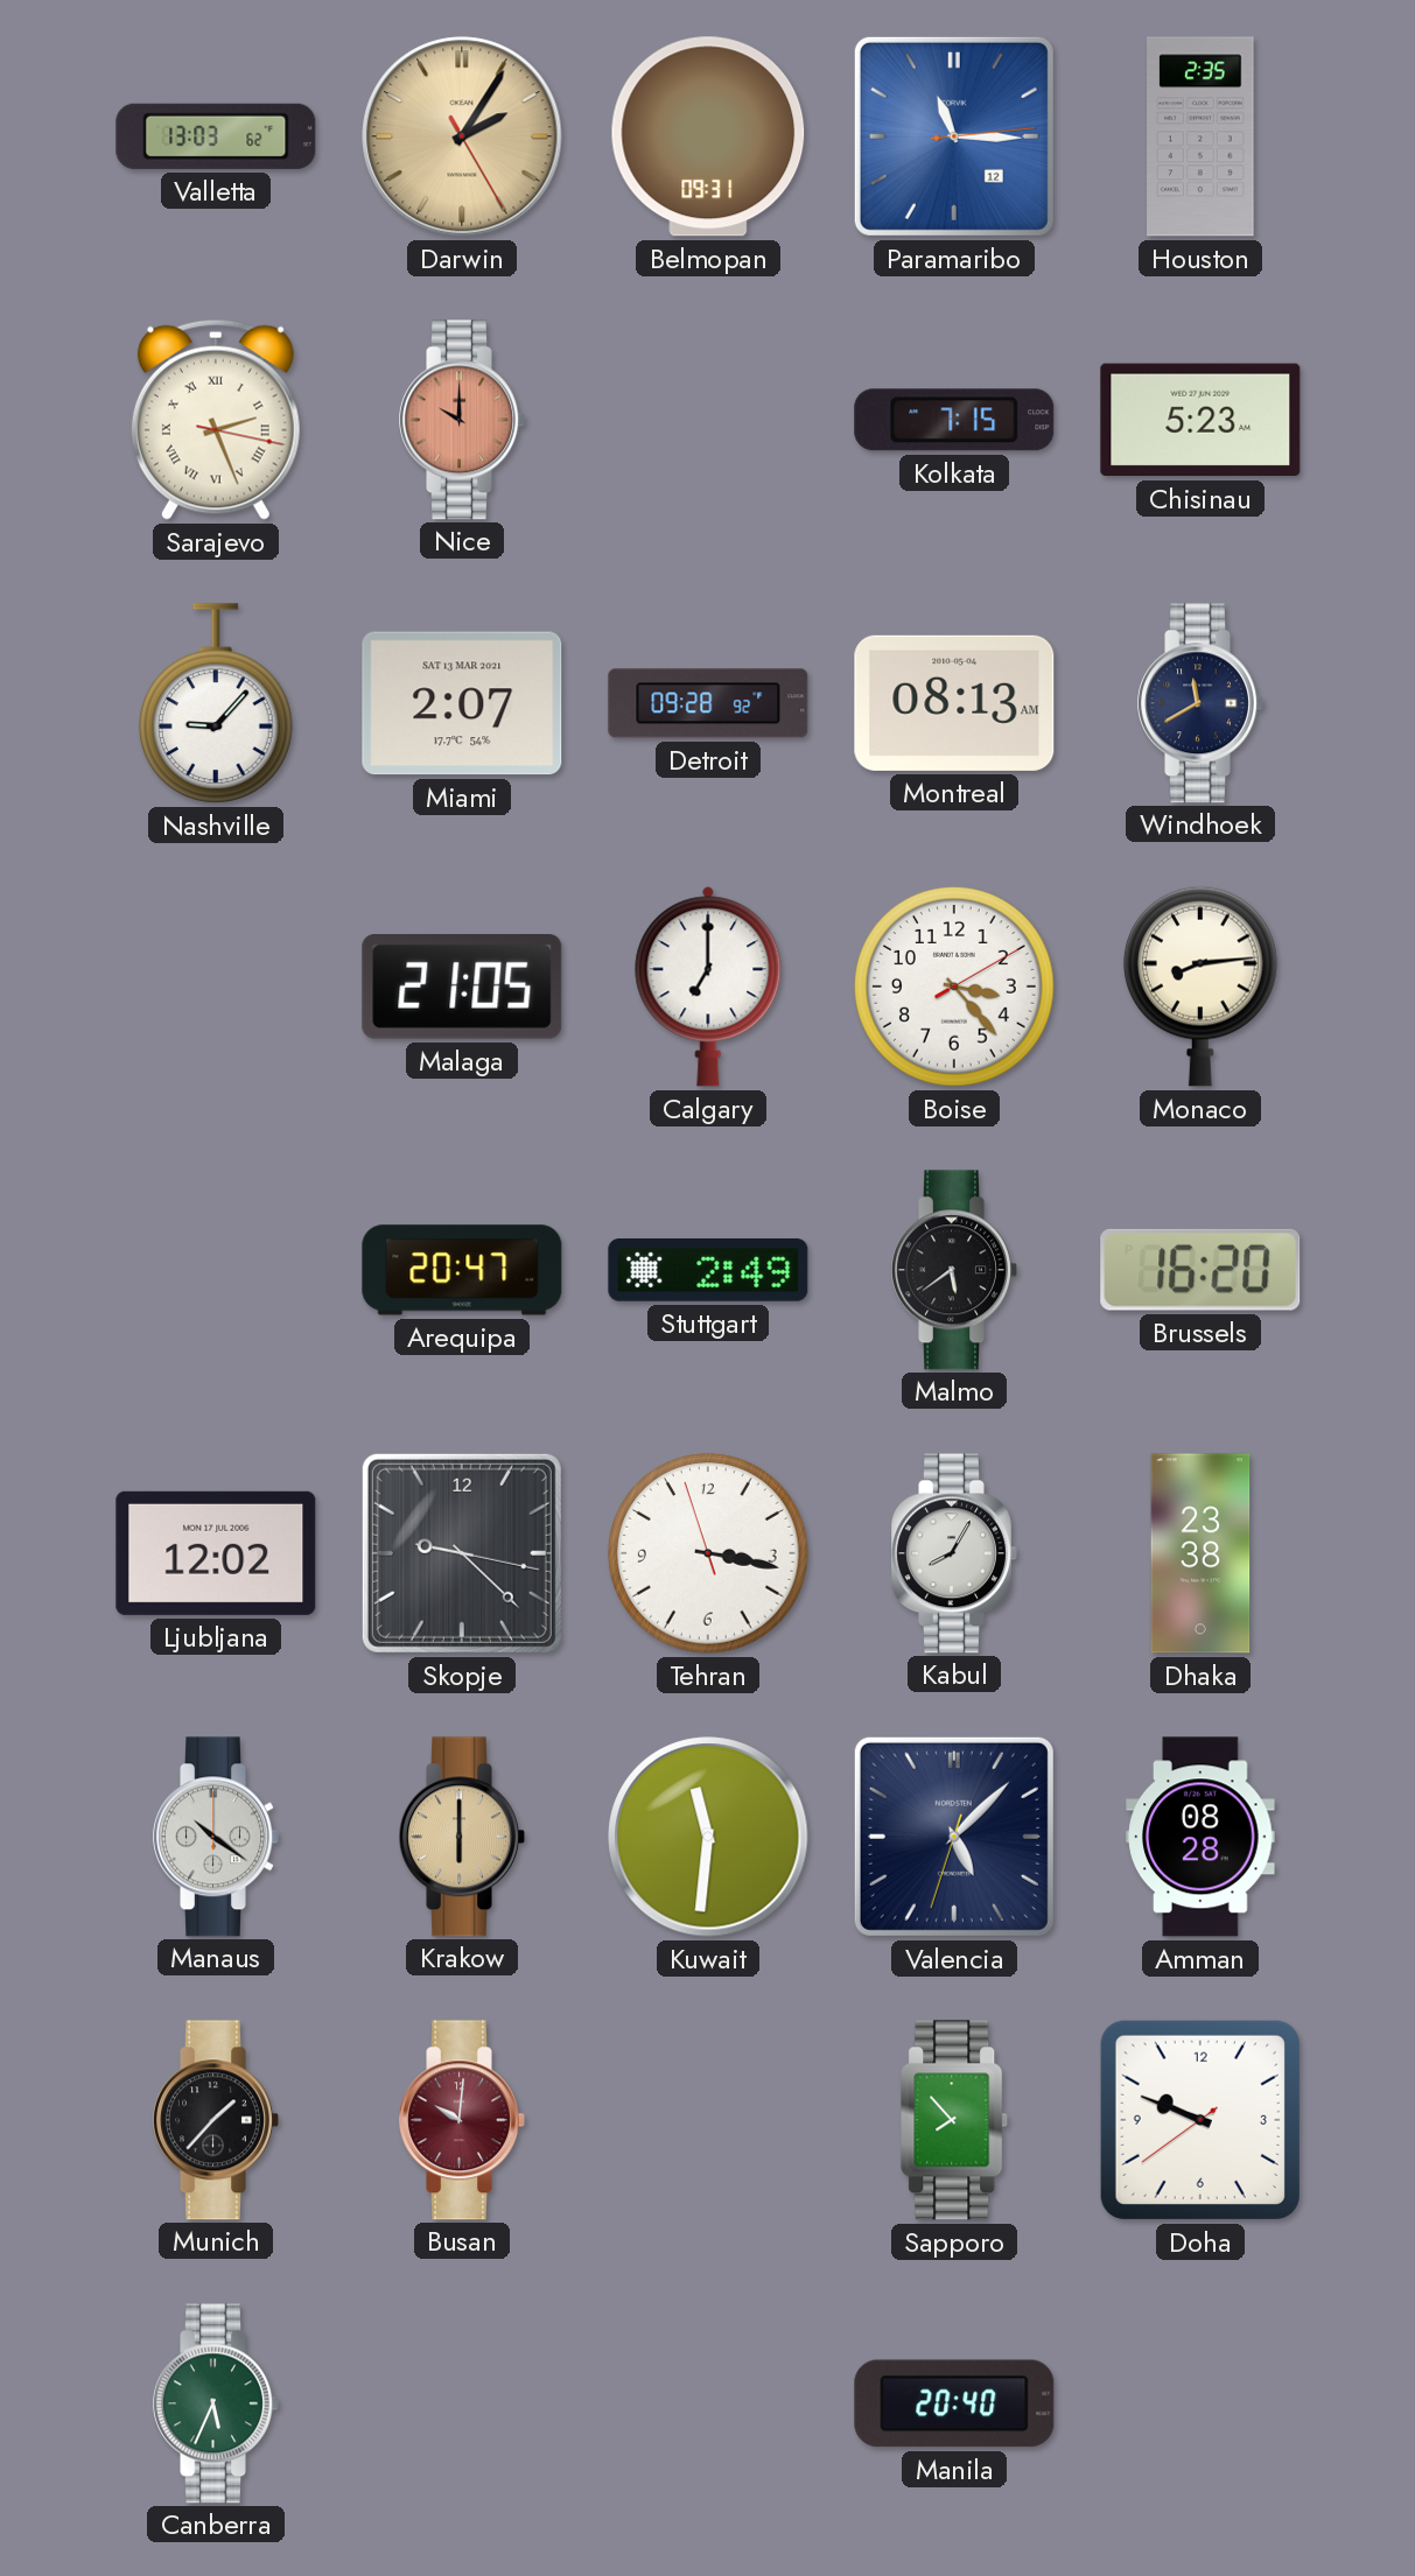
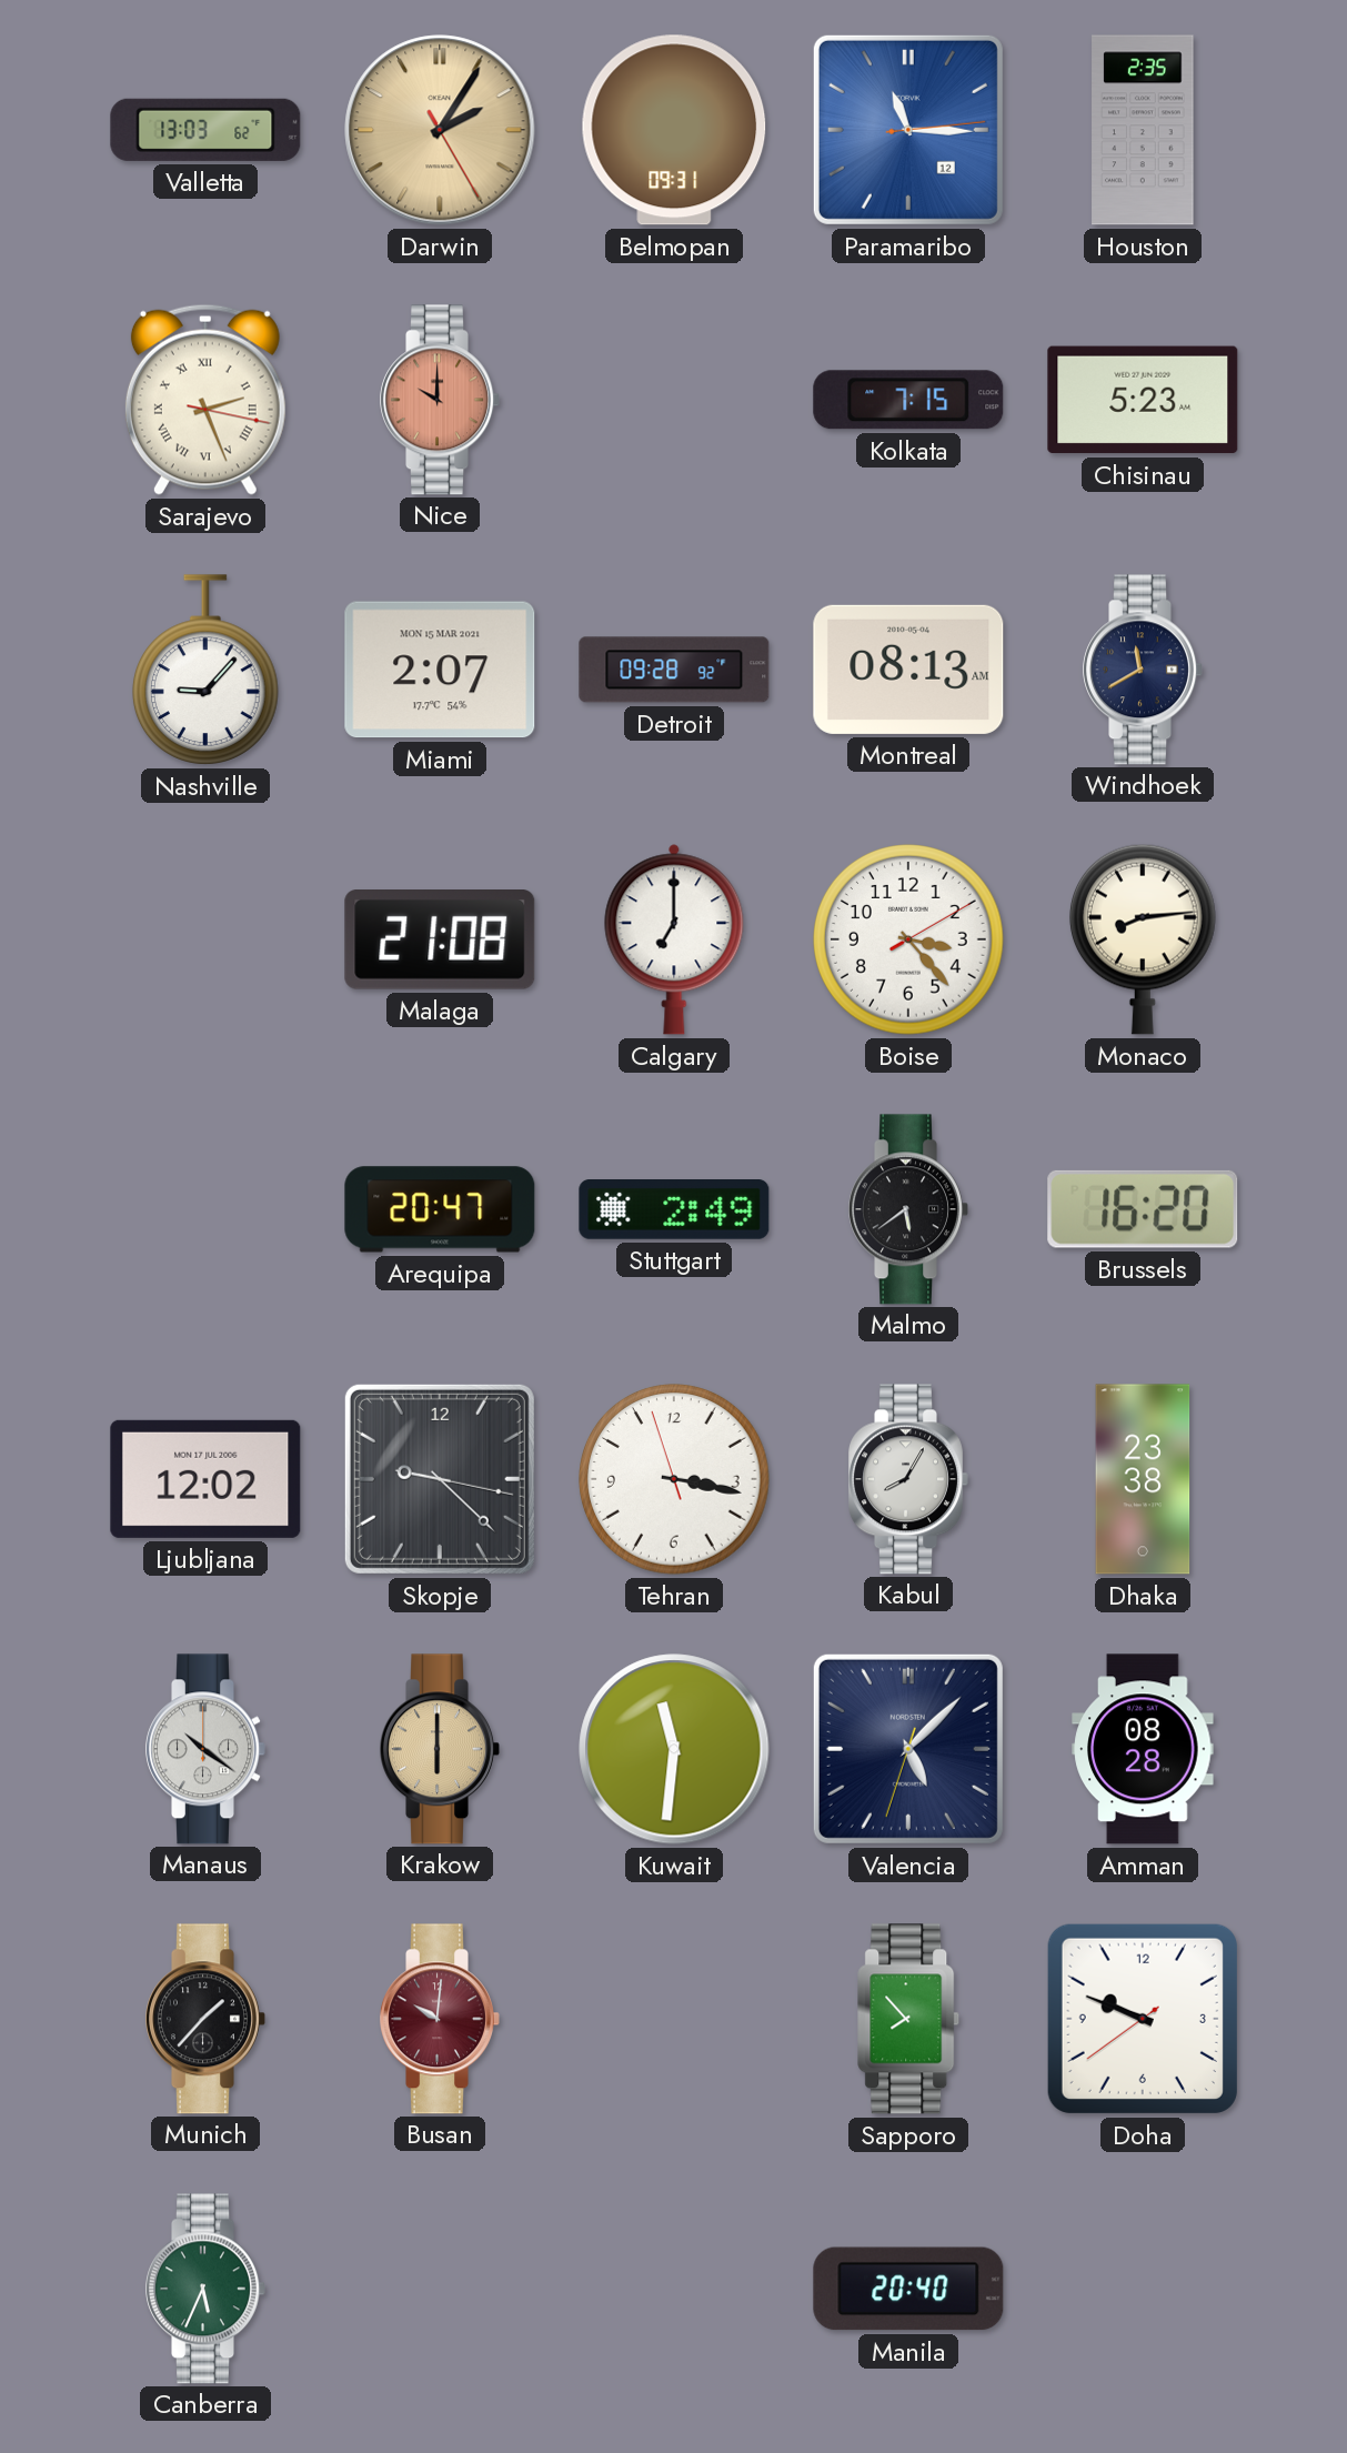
Miami date: SAT 13 MAR 2021 -> MON 15 MAR 2021 (440, 670)
Malaga: 21:05 -> 21:08 (440, 941)
